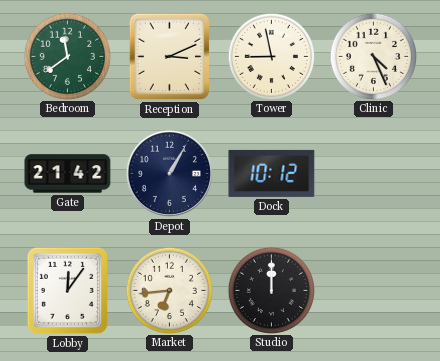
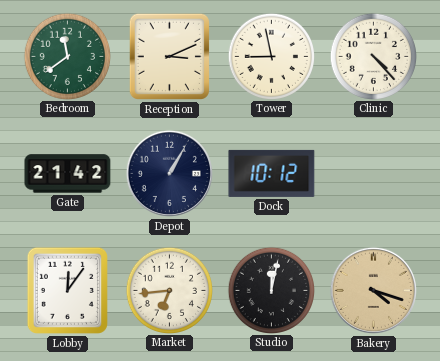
Clinic: 4:26 -> 4:23 (373, 56)
Studio: 12:00 -> 12:02 (271, 290)
Bakery: none -> 4:18 (373, 290)
